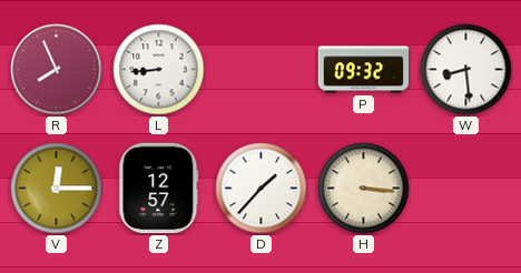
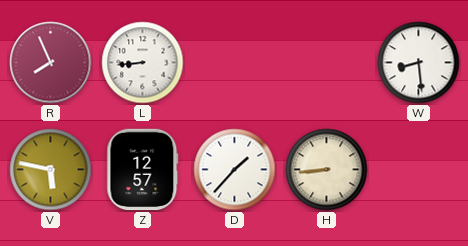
P: 09:32 -> none (364, 70)
V: 12:15 -> 5:47 (51, 170)
H: 3:16 -> 8:44 (327, 170)
